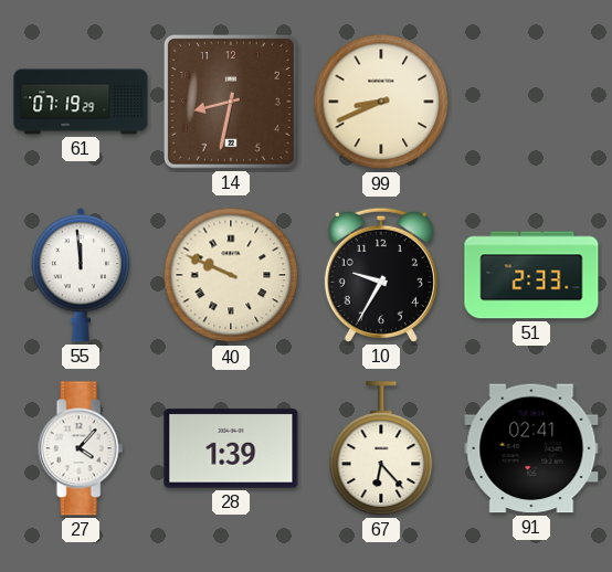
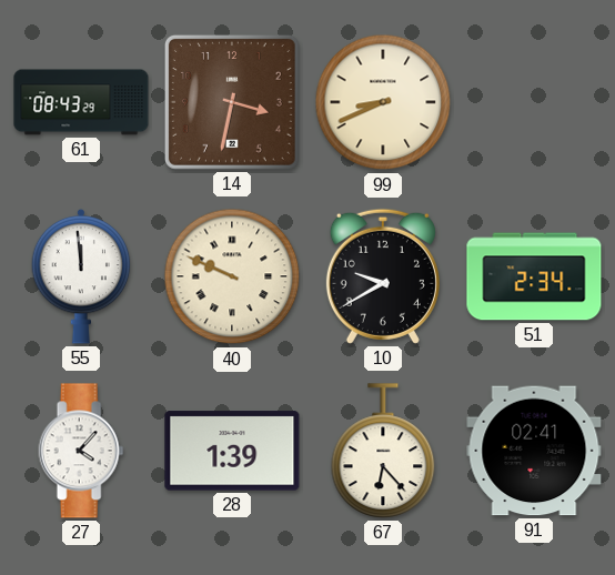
61: 07:19 -> 08:43 (81, 102)
14: 8:32 -> 3:32 (232, 102)
10: 9:35 -> 9:40 (383, 276)
51: 2:33 -> 2:34 (534, 276)
